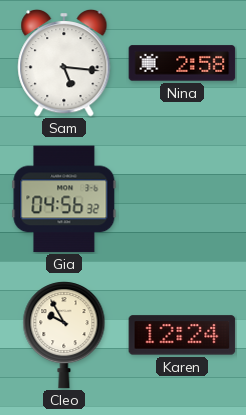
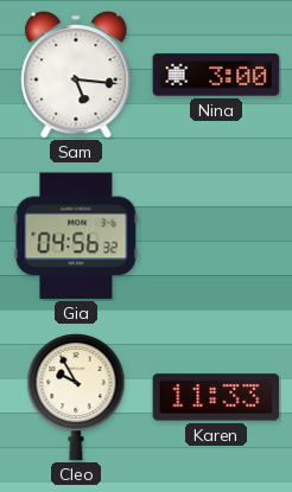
Nina: 2:58 -> 3:00 (216, 75)
Karen: 12:24 -> 11:33 (216, 397)
